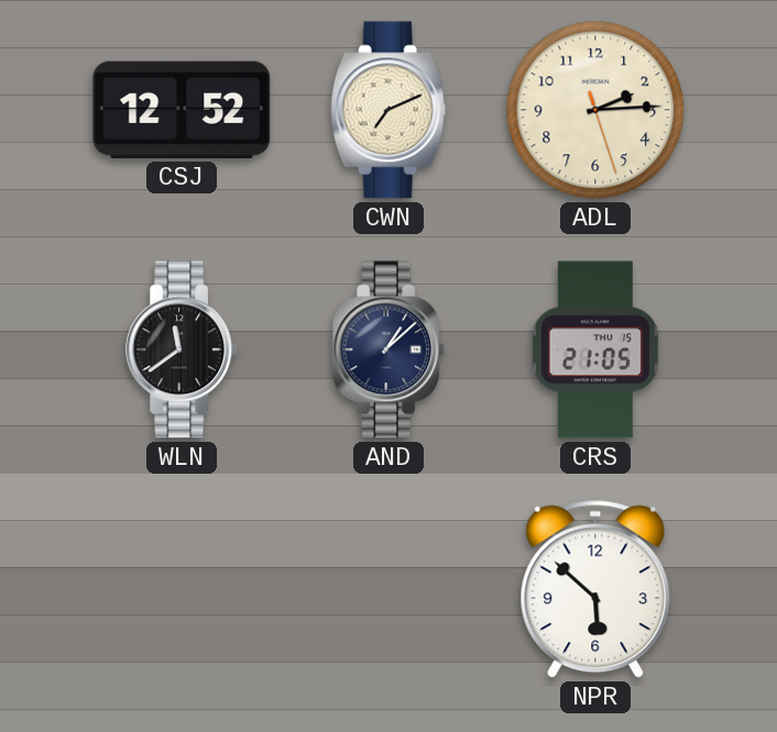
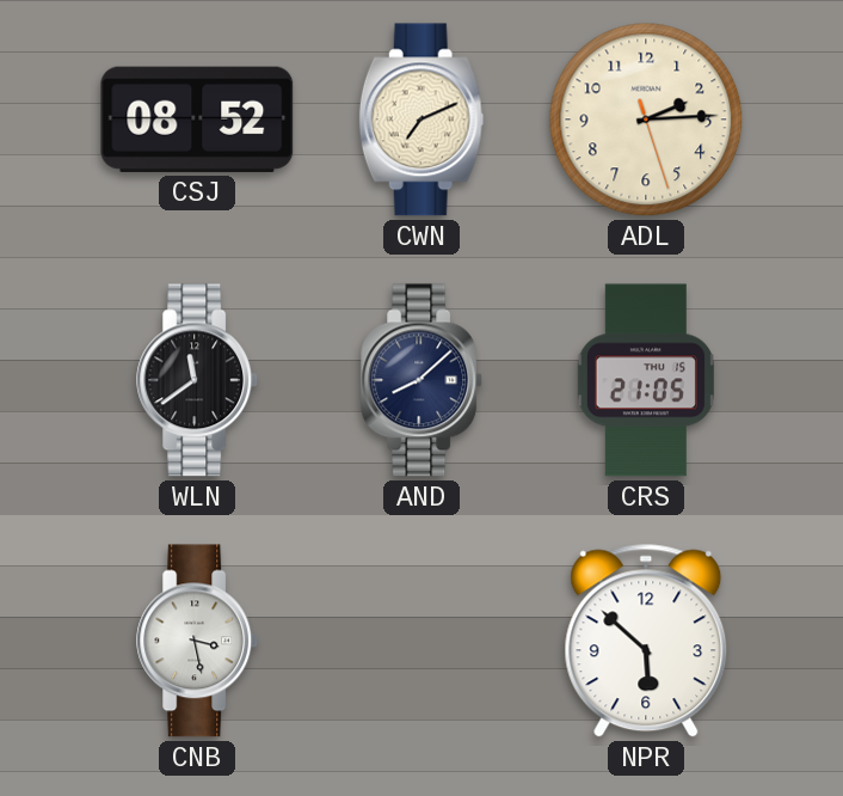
CSJ: 12:52 -> 08:52 (197, 120)
AND: 1:08 -> 8:08 (423, 380)
CNB: none -> 3:28 (198, 641)
